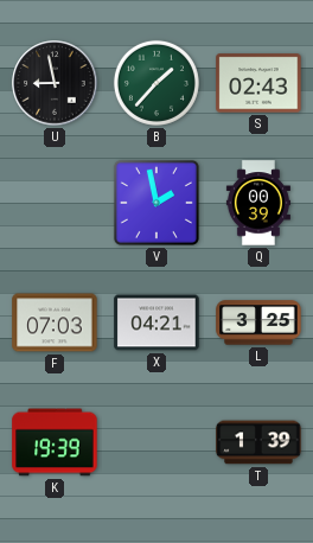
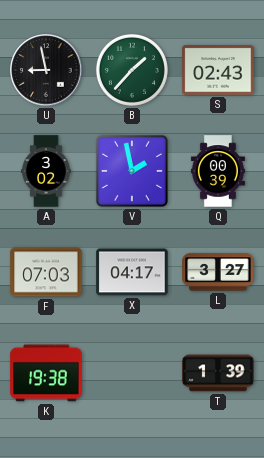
A: none -> 3:02 (46, 171)
X: 04:21 -> 04:17 (132, 272)
L: 3:25 -> 3:27 (218, 272)
K: 19:39 -> 19:38 (46, 373)
